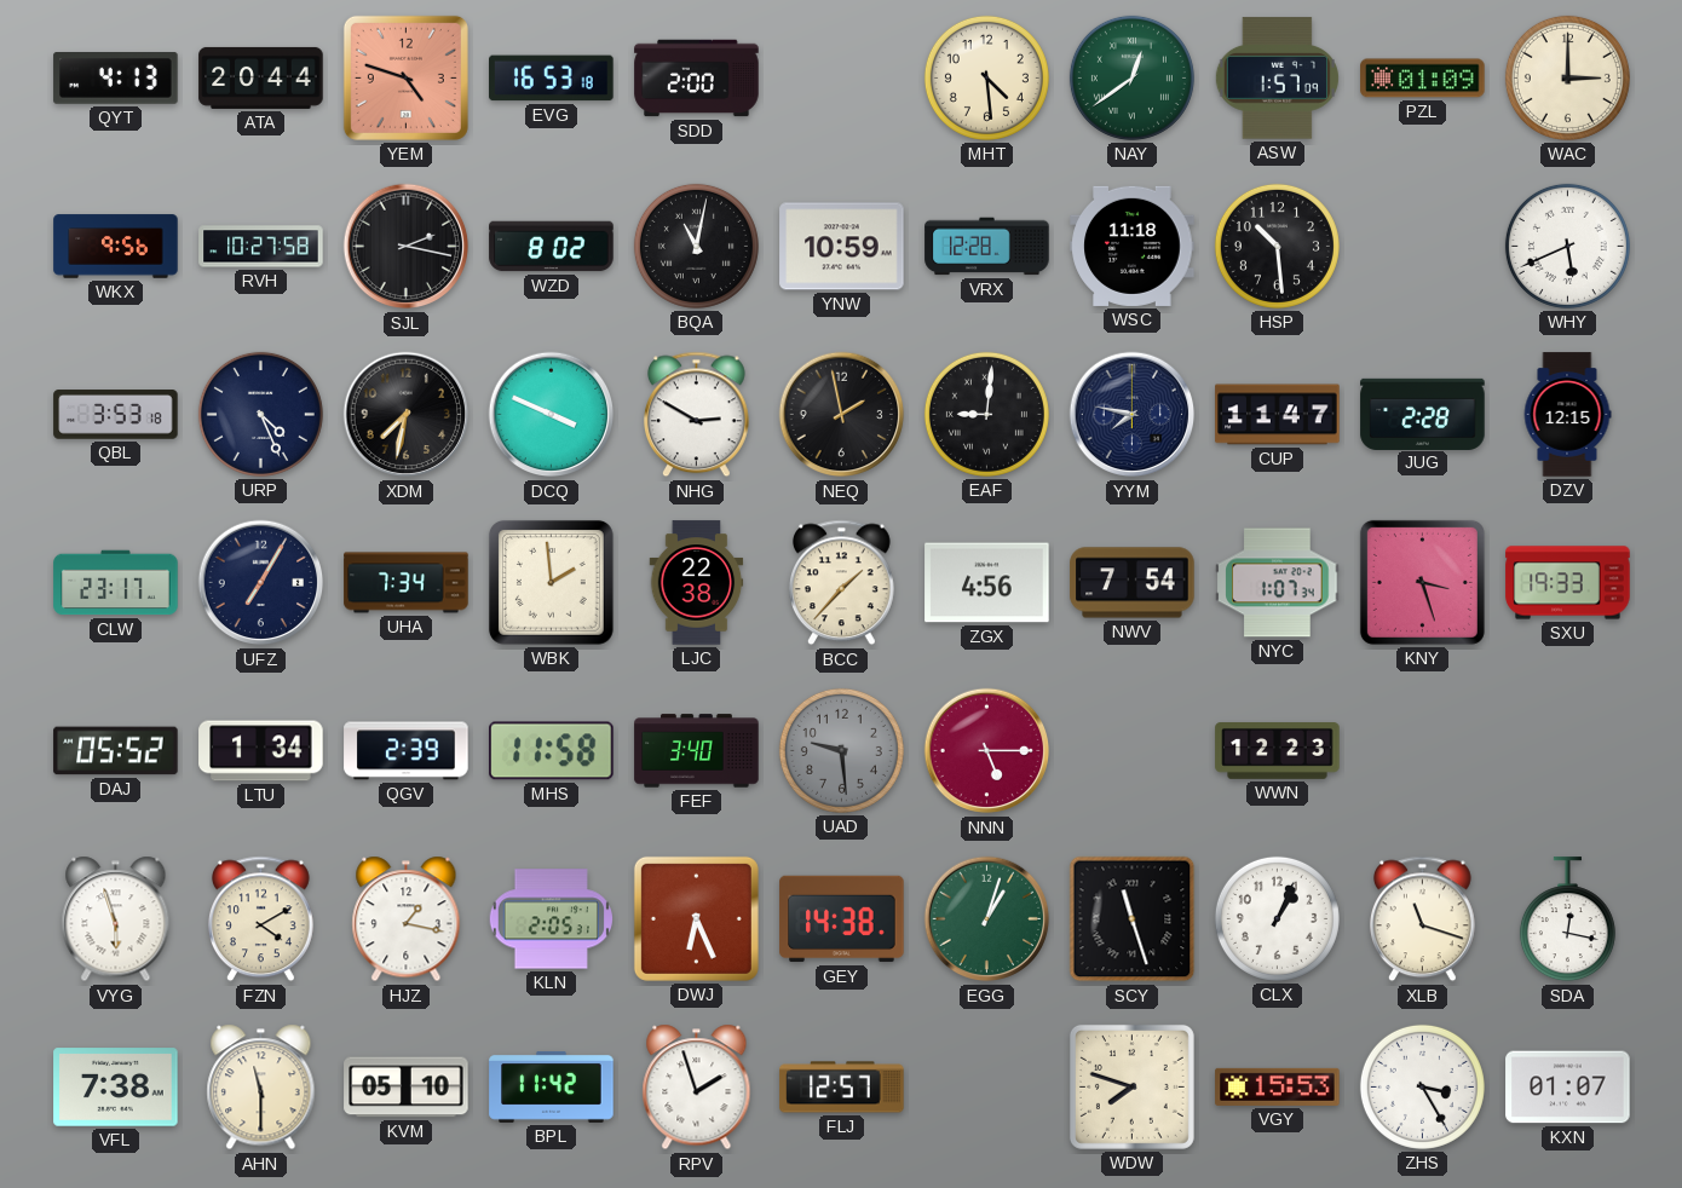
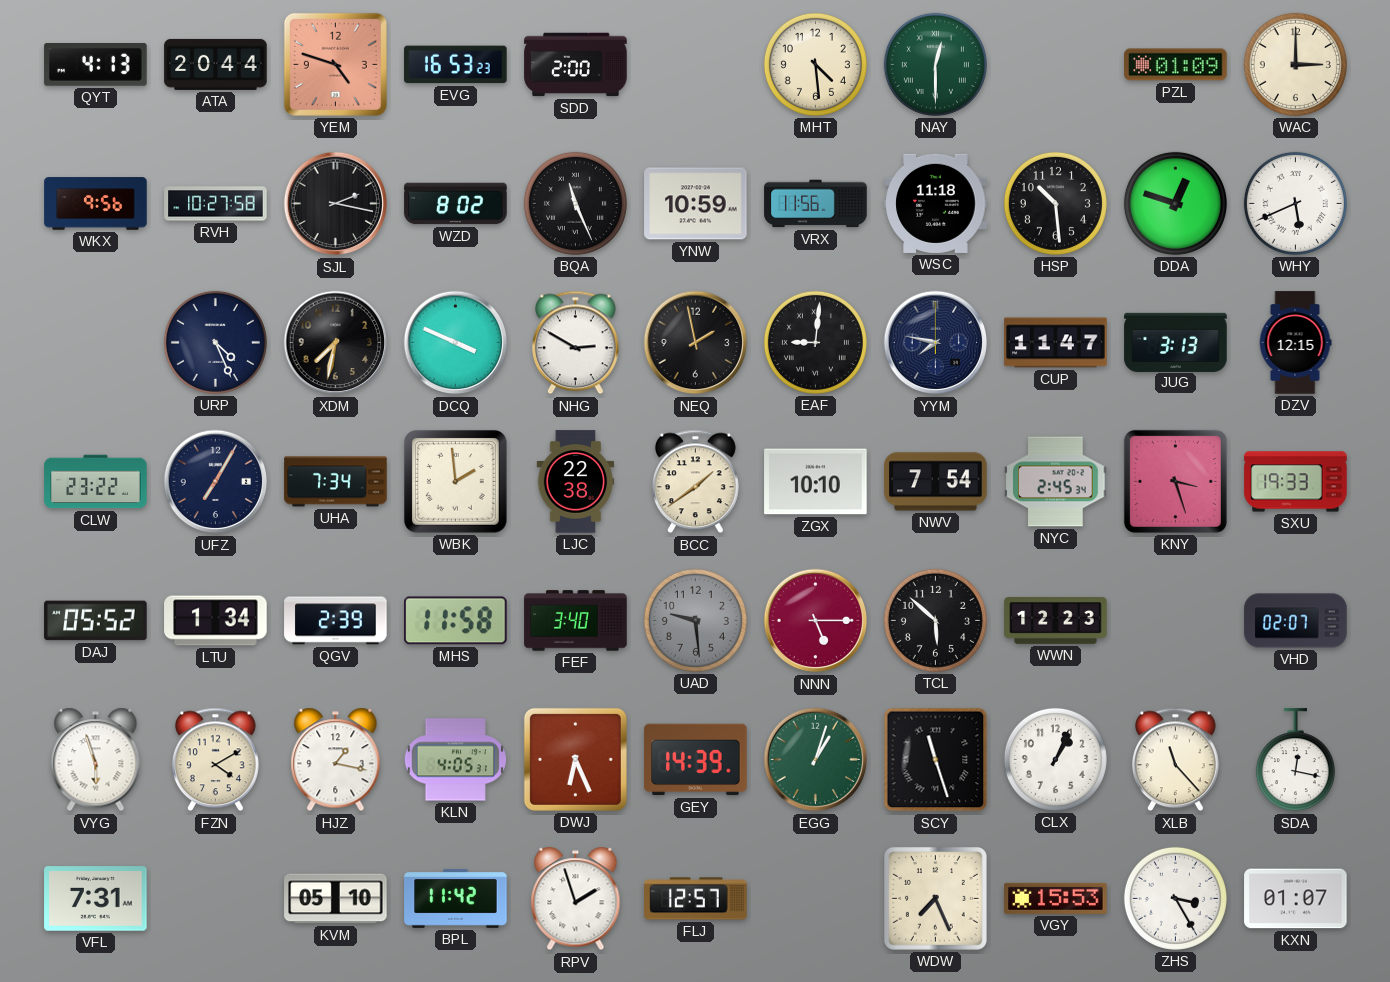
EVG: 16:53:18 -> 16:53:23 (456, 65)
NAY: 12:39 -> 12:30 (935, 64)
ASW: 1:57 -> none (1277, 79)
BQA: 11:02 -> 11:26 (575, 203)
VRX: 12:28 -> 11:56 (816, 204)
DDA: none -> 12:48 (1175, 203)
QBL: 3:53 -> none (116, 415)
JUG: 2:28 -> 3:13 (1176, 342)
CLW: 23:17 -> 23:22 (96, 482)
BCC: 1:37 -> 1:39 (695, 482)
ZGX: 4:56 -> 10:10 (816, 482)
NYC: 1:07 -> 2:45 (1056, 482)
TCL: none -> 5:52 (935, 620)
VHD: none -> 02:07 (1296, 621)
KLN: 2:05 -> 4:05 (455, 760)
GEY: 14:38 -> 14:39 (696, 760)
XLB: 11:18 -> 11:23 (1175, 760)
VFL: 7:38 -> 7:31 (96, 899)
AHN: 11:30 -> none (261, 1088)
WDW: 7:48 -> 7:26 (935, 898)
